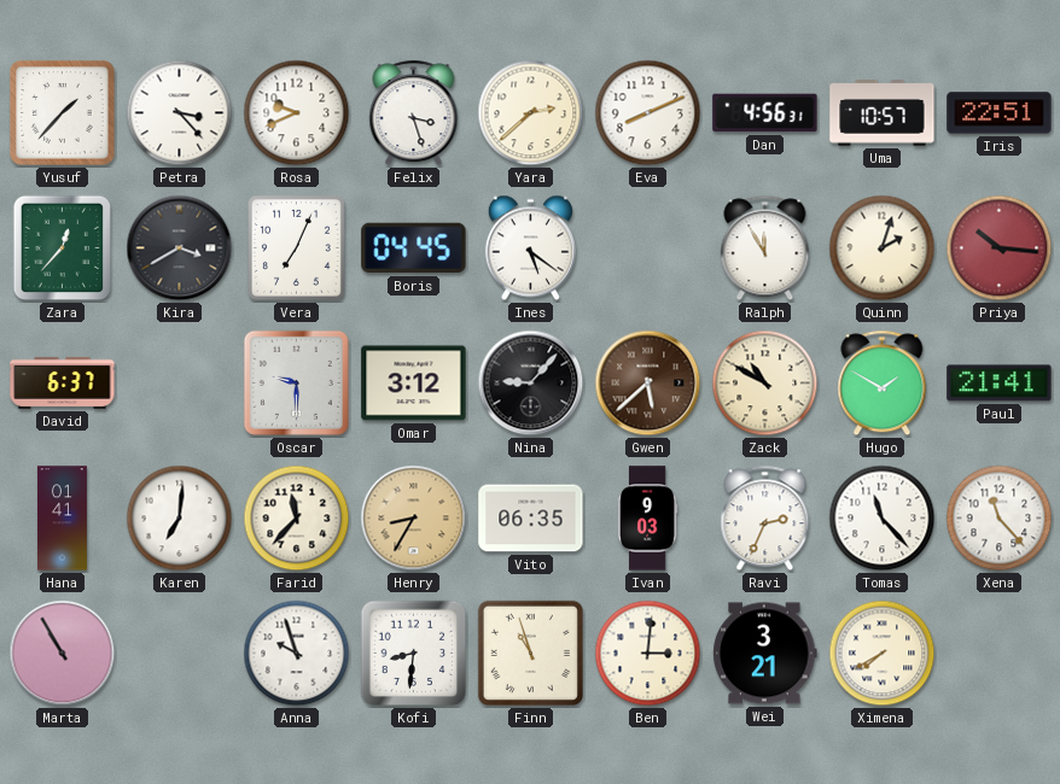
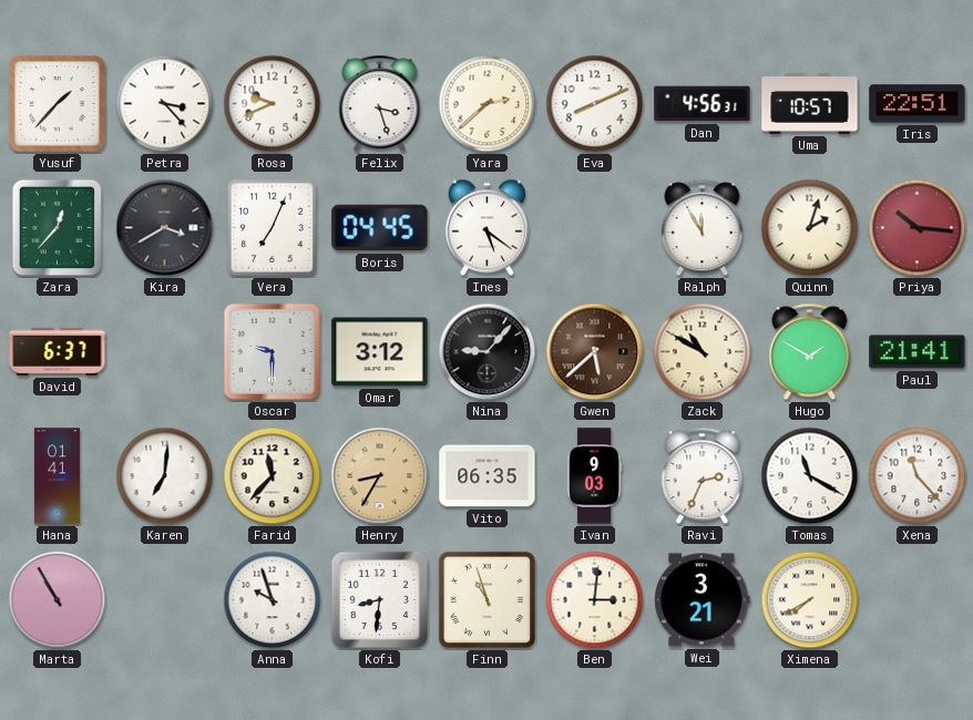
Tomas: 11:23 -> 11:20 (810, 476)
